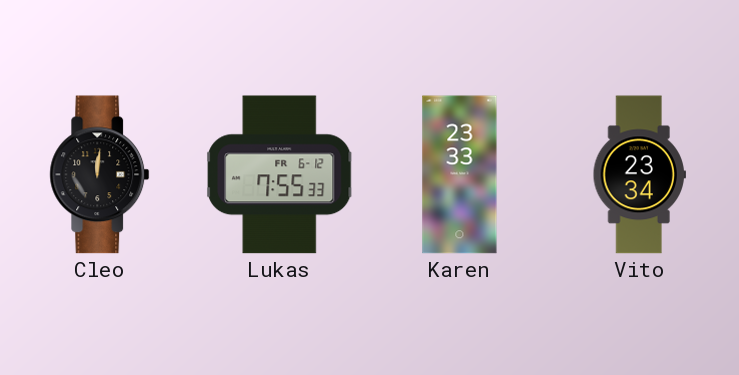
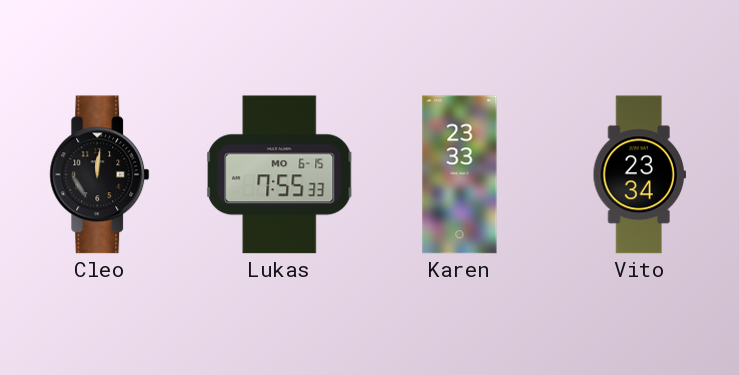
Lukas date: FR 6-12 -> MO 6-15 (280, 175)
